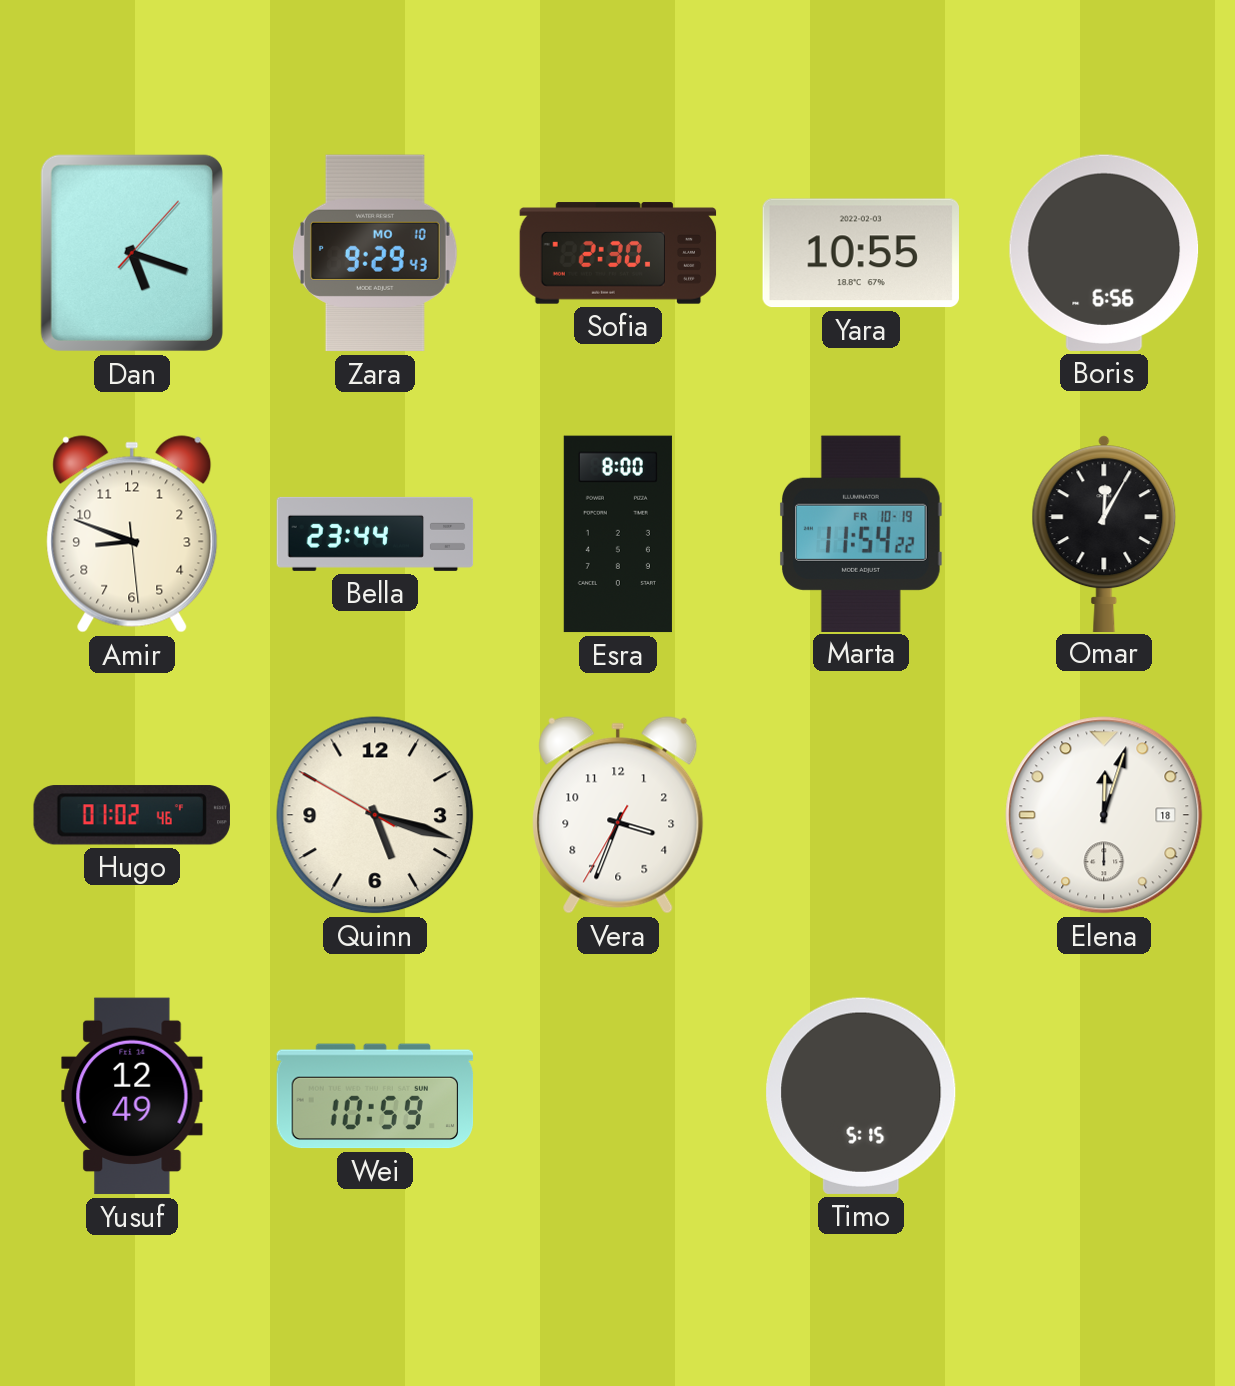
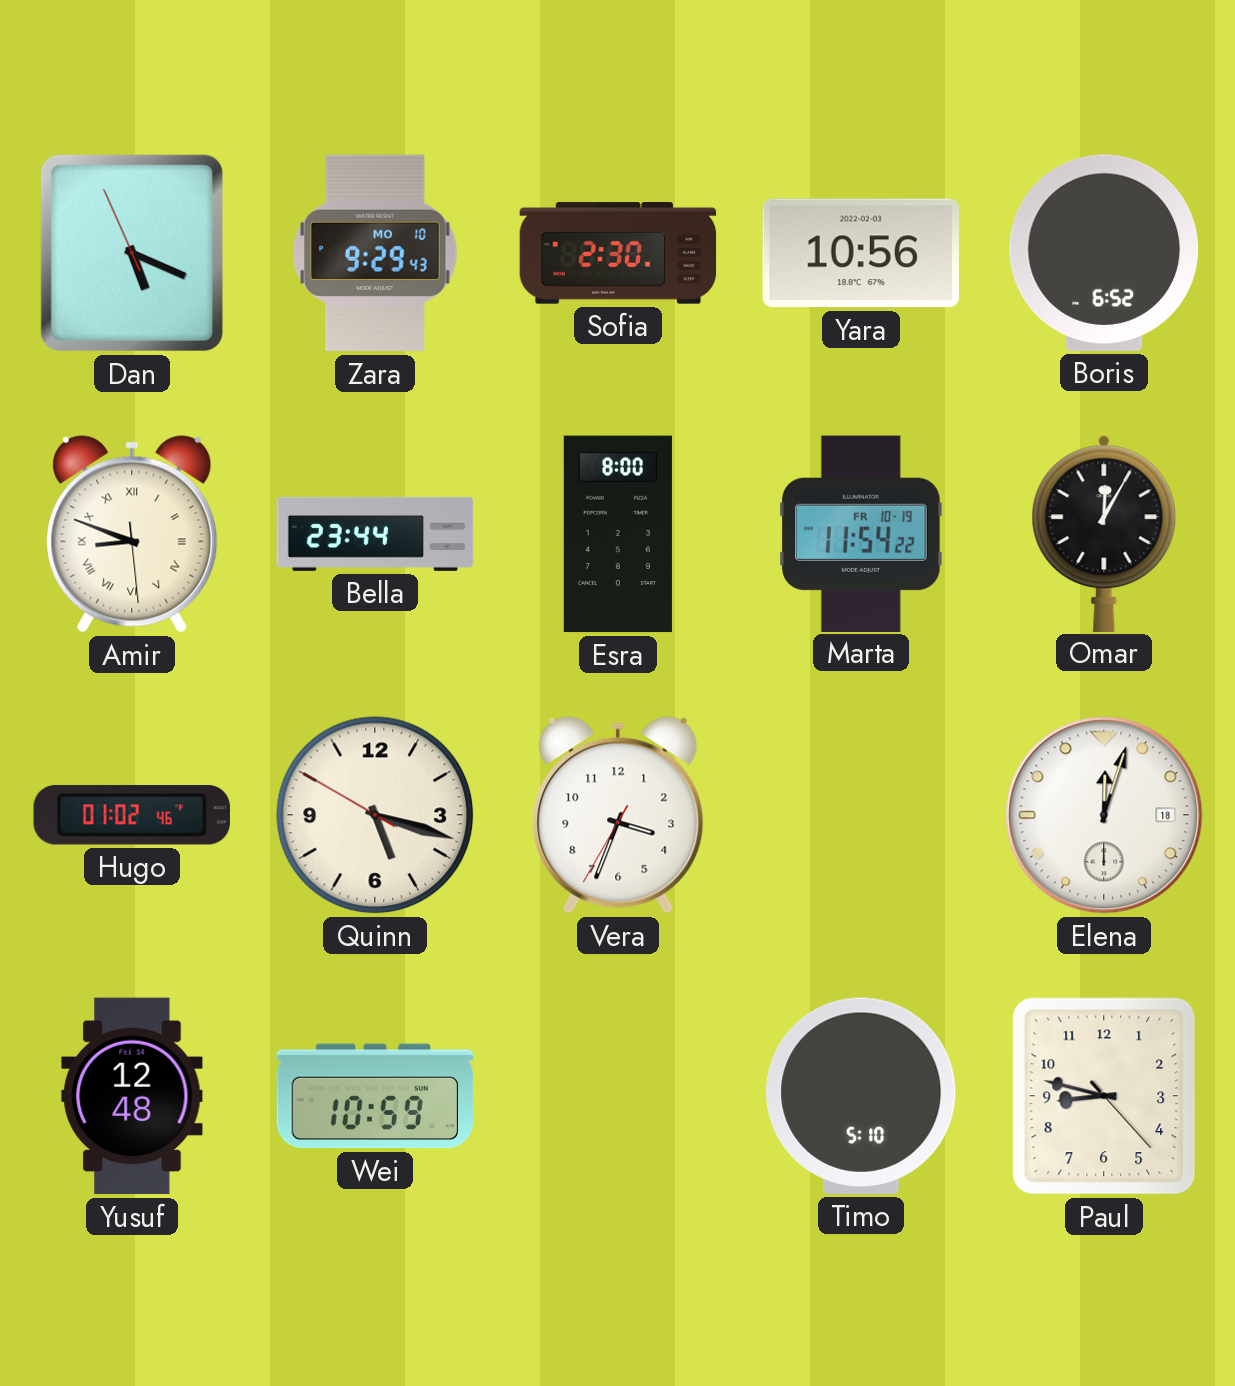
Dan: 5:18:07 -> 5:18:56 (132, 253)
Yara: 10:55 -> 10:56 (861, 253)
Boris: 6:56 -> 6:52 (1104, 253)
Amir numerals: Arabic -> Roman (132, 534)
Yusuf: 12:49 -> 12:48 (132, 1096)
Timo: 5:15 -> 5:10 (861, 1096)
Paul: none -> 8:47 (1104, 1096)
